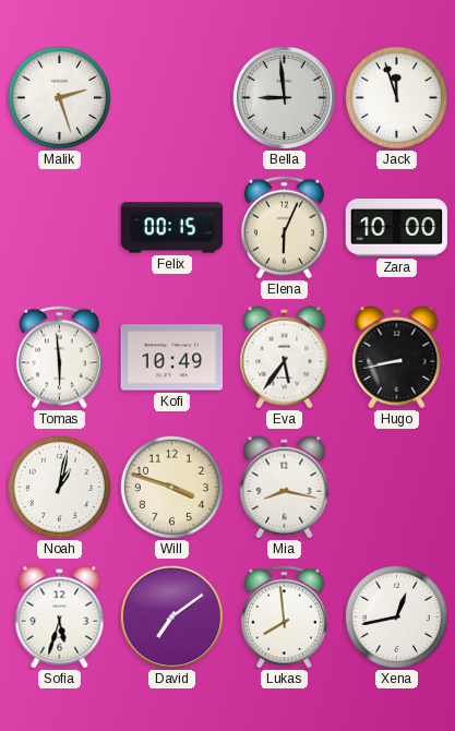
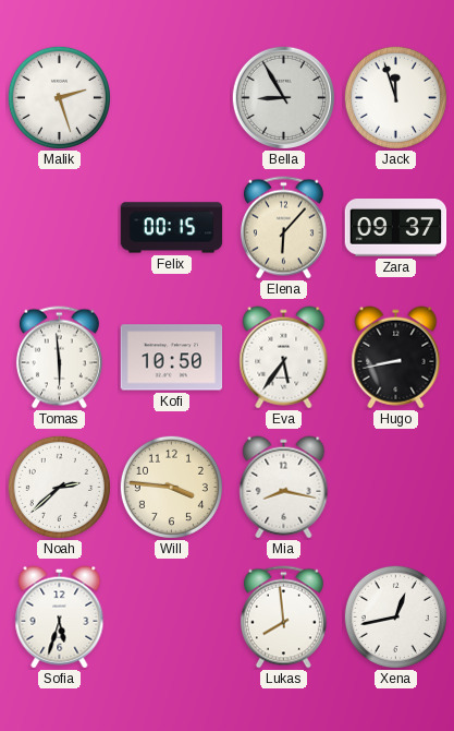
Bella: 8:59 -> 8:55 (283, 97)
Elena: 6:04 -> 6:07 (283, 228)
Zara: 10:00 -> 09:37 (396, 228)
Kofi: 10:49 -> 10:50 (172, 358)
Noah: 1:02 -> 2:38 (59, 487)
Will: 3:48 -> 3:46 (171, 487)
David: 7:09 -> none (171, 616)
